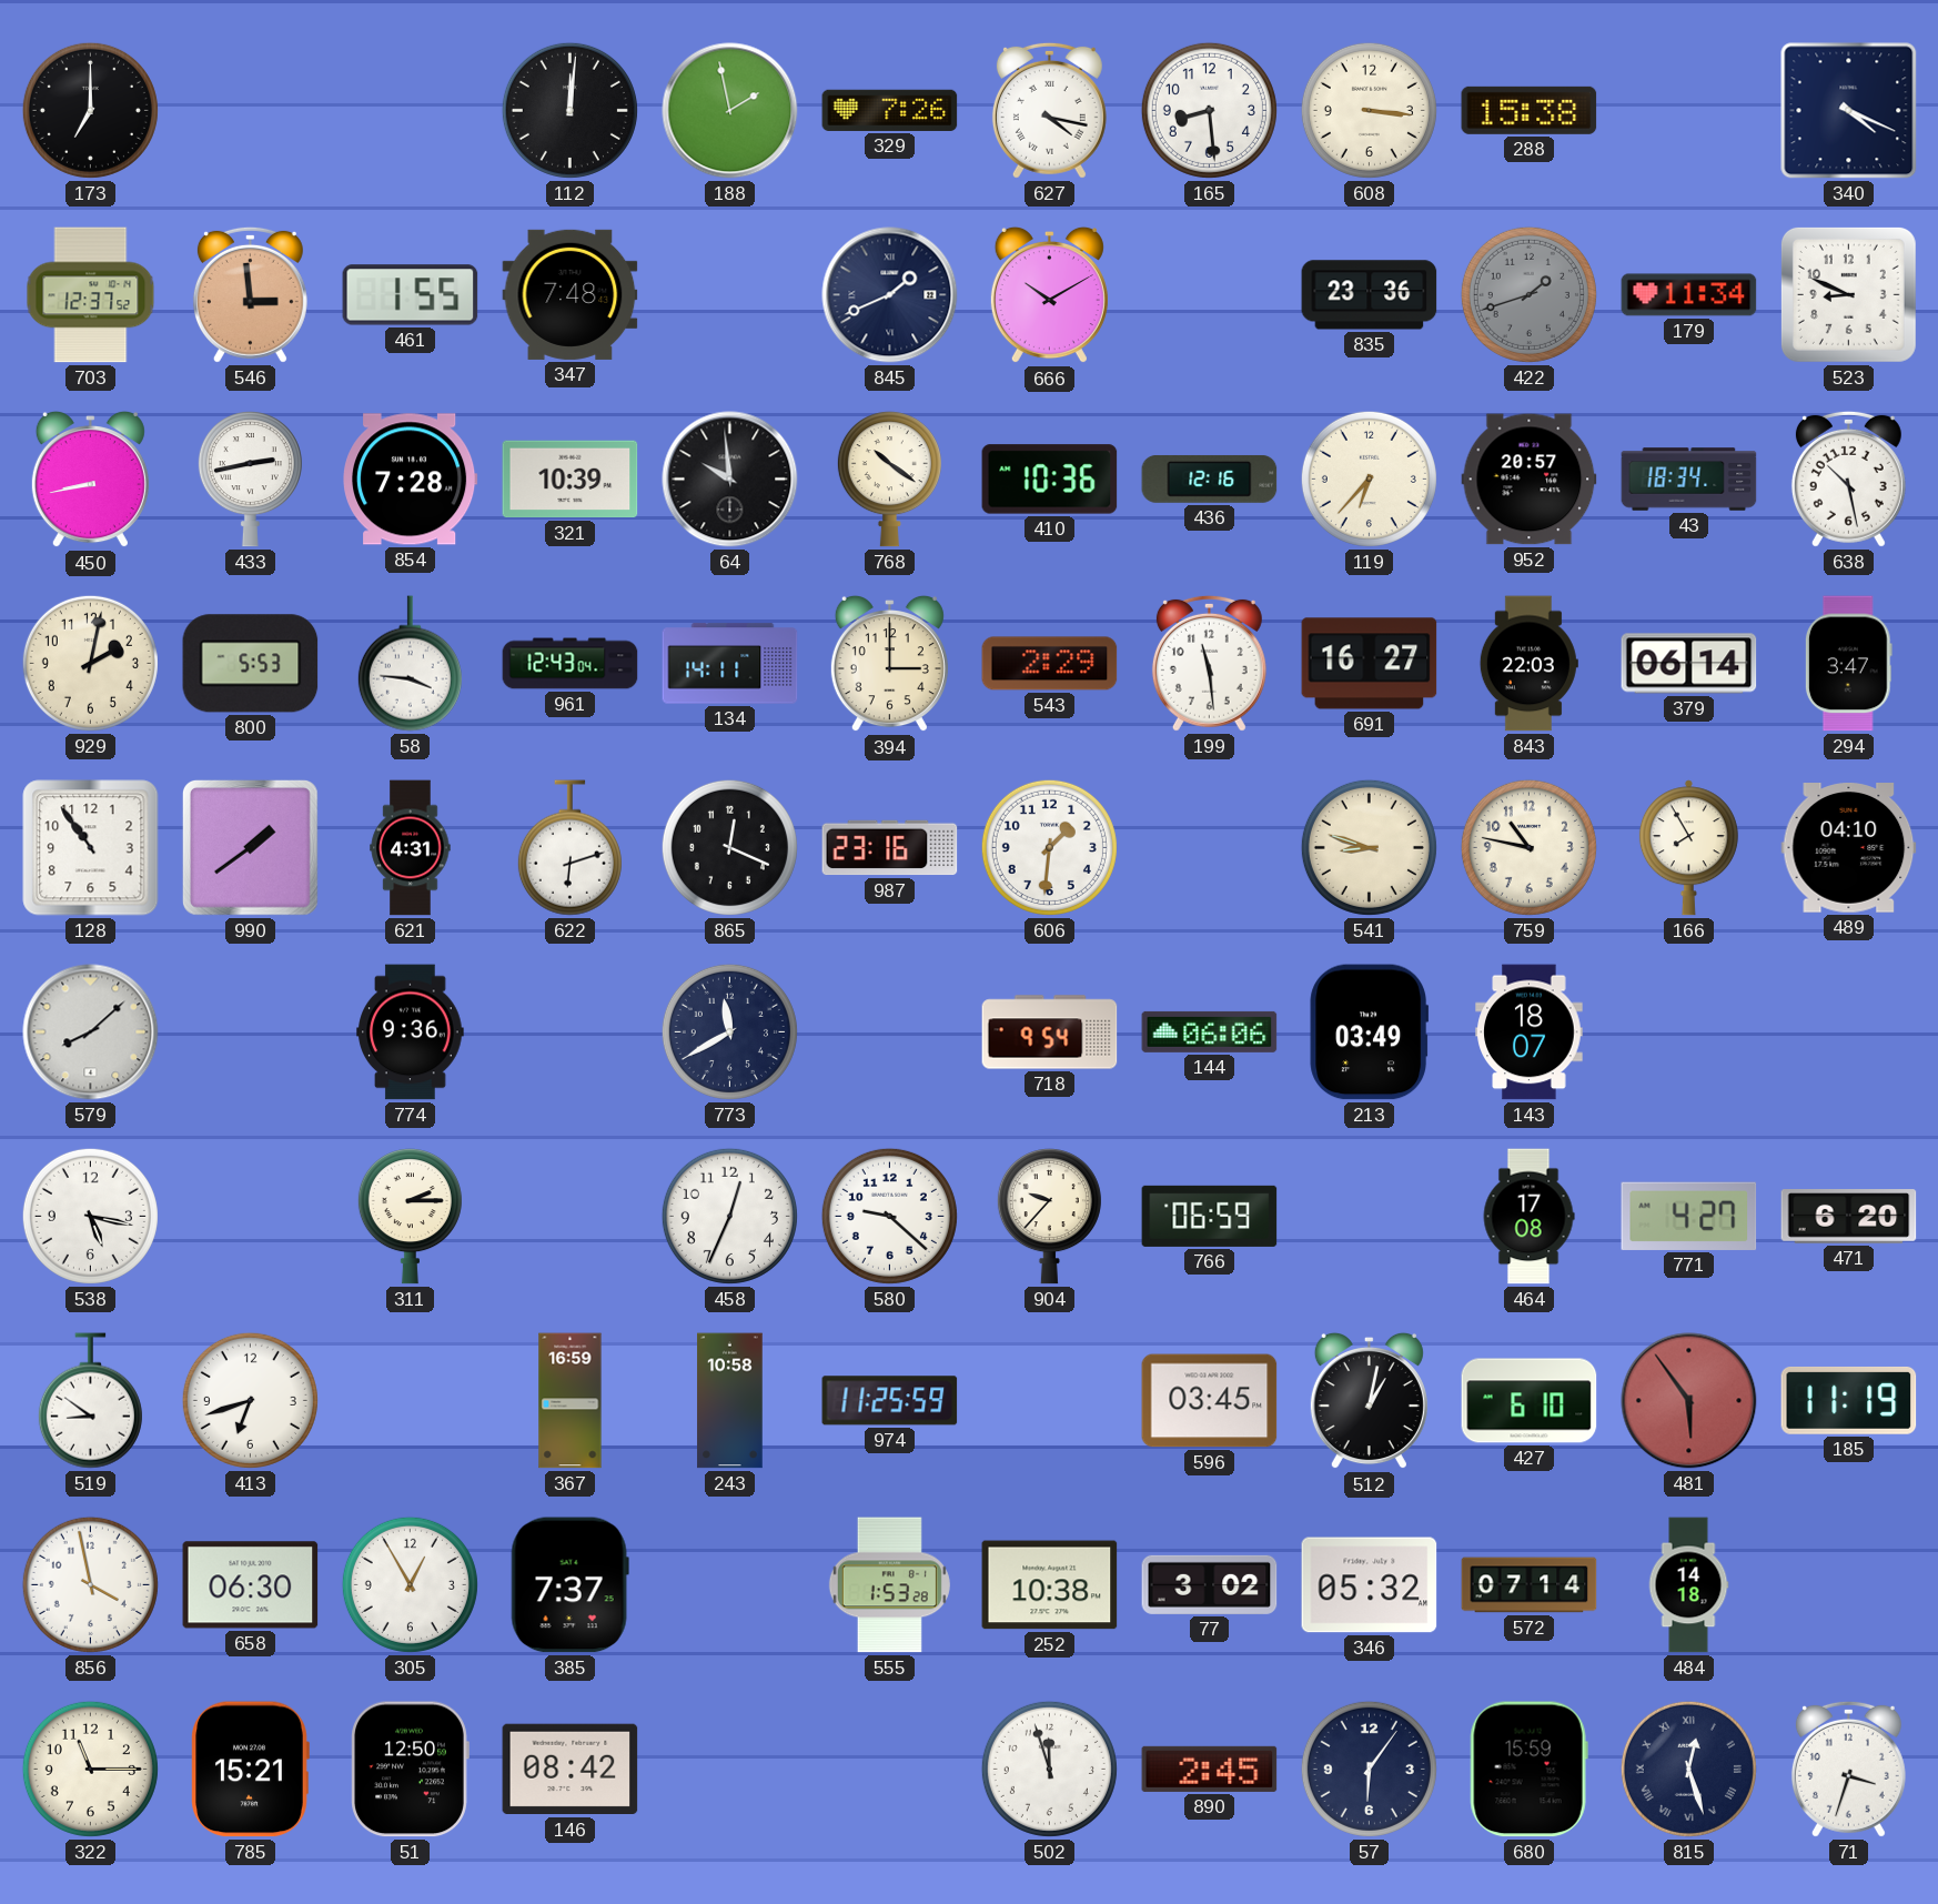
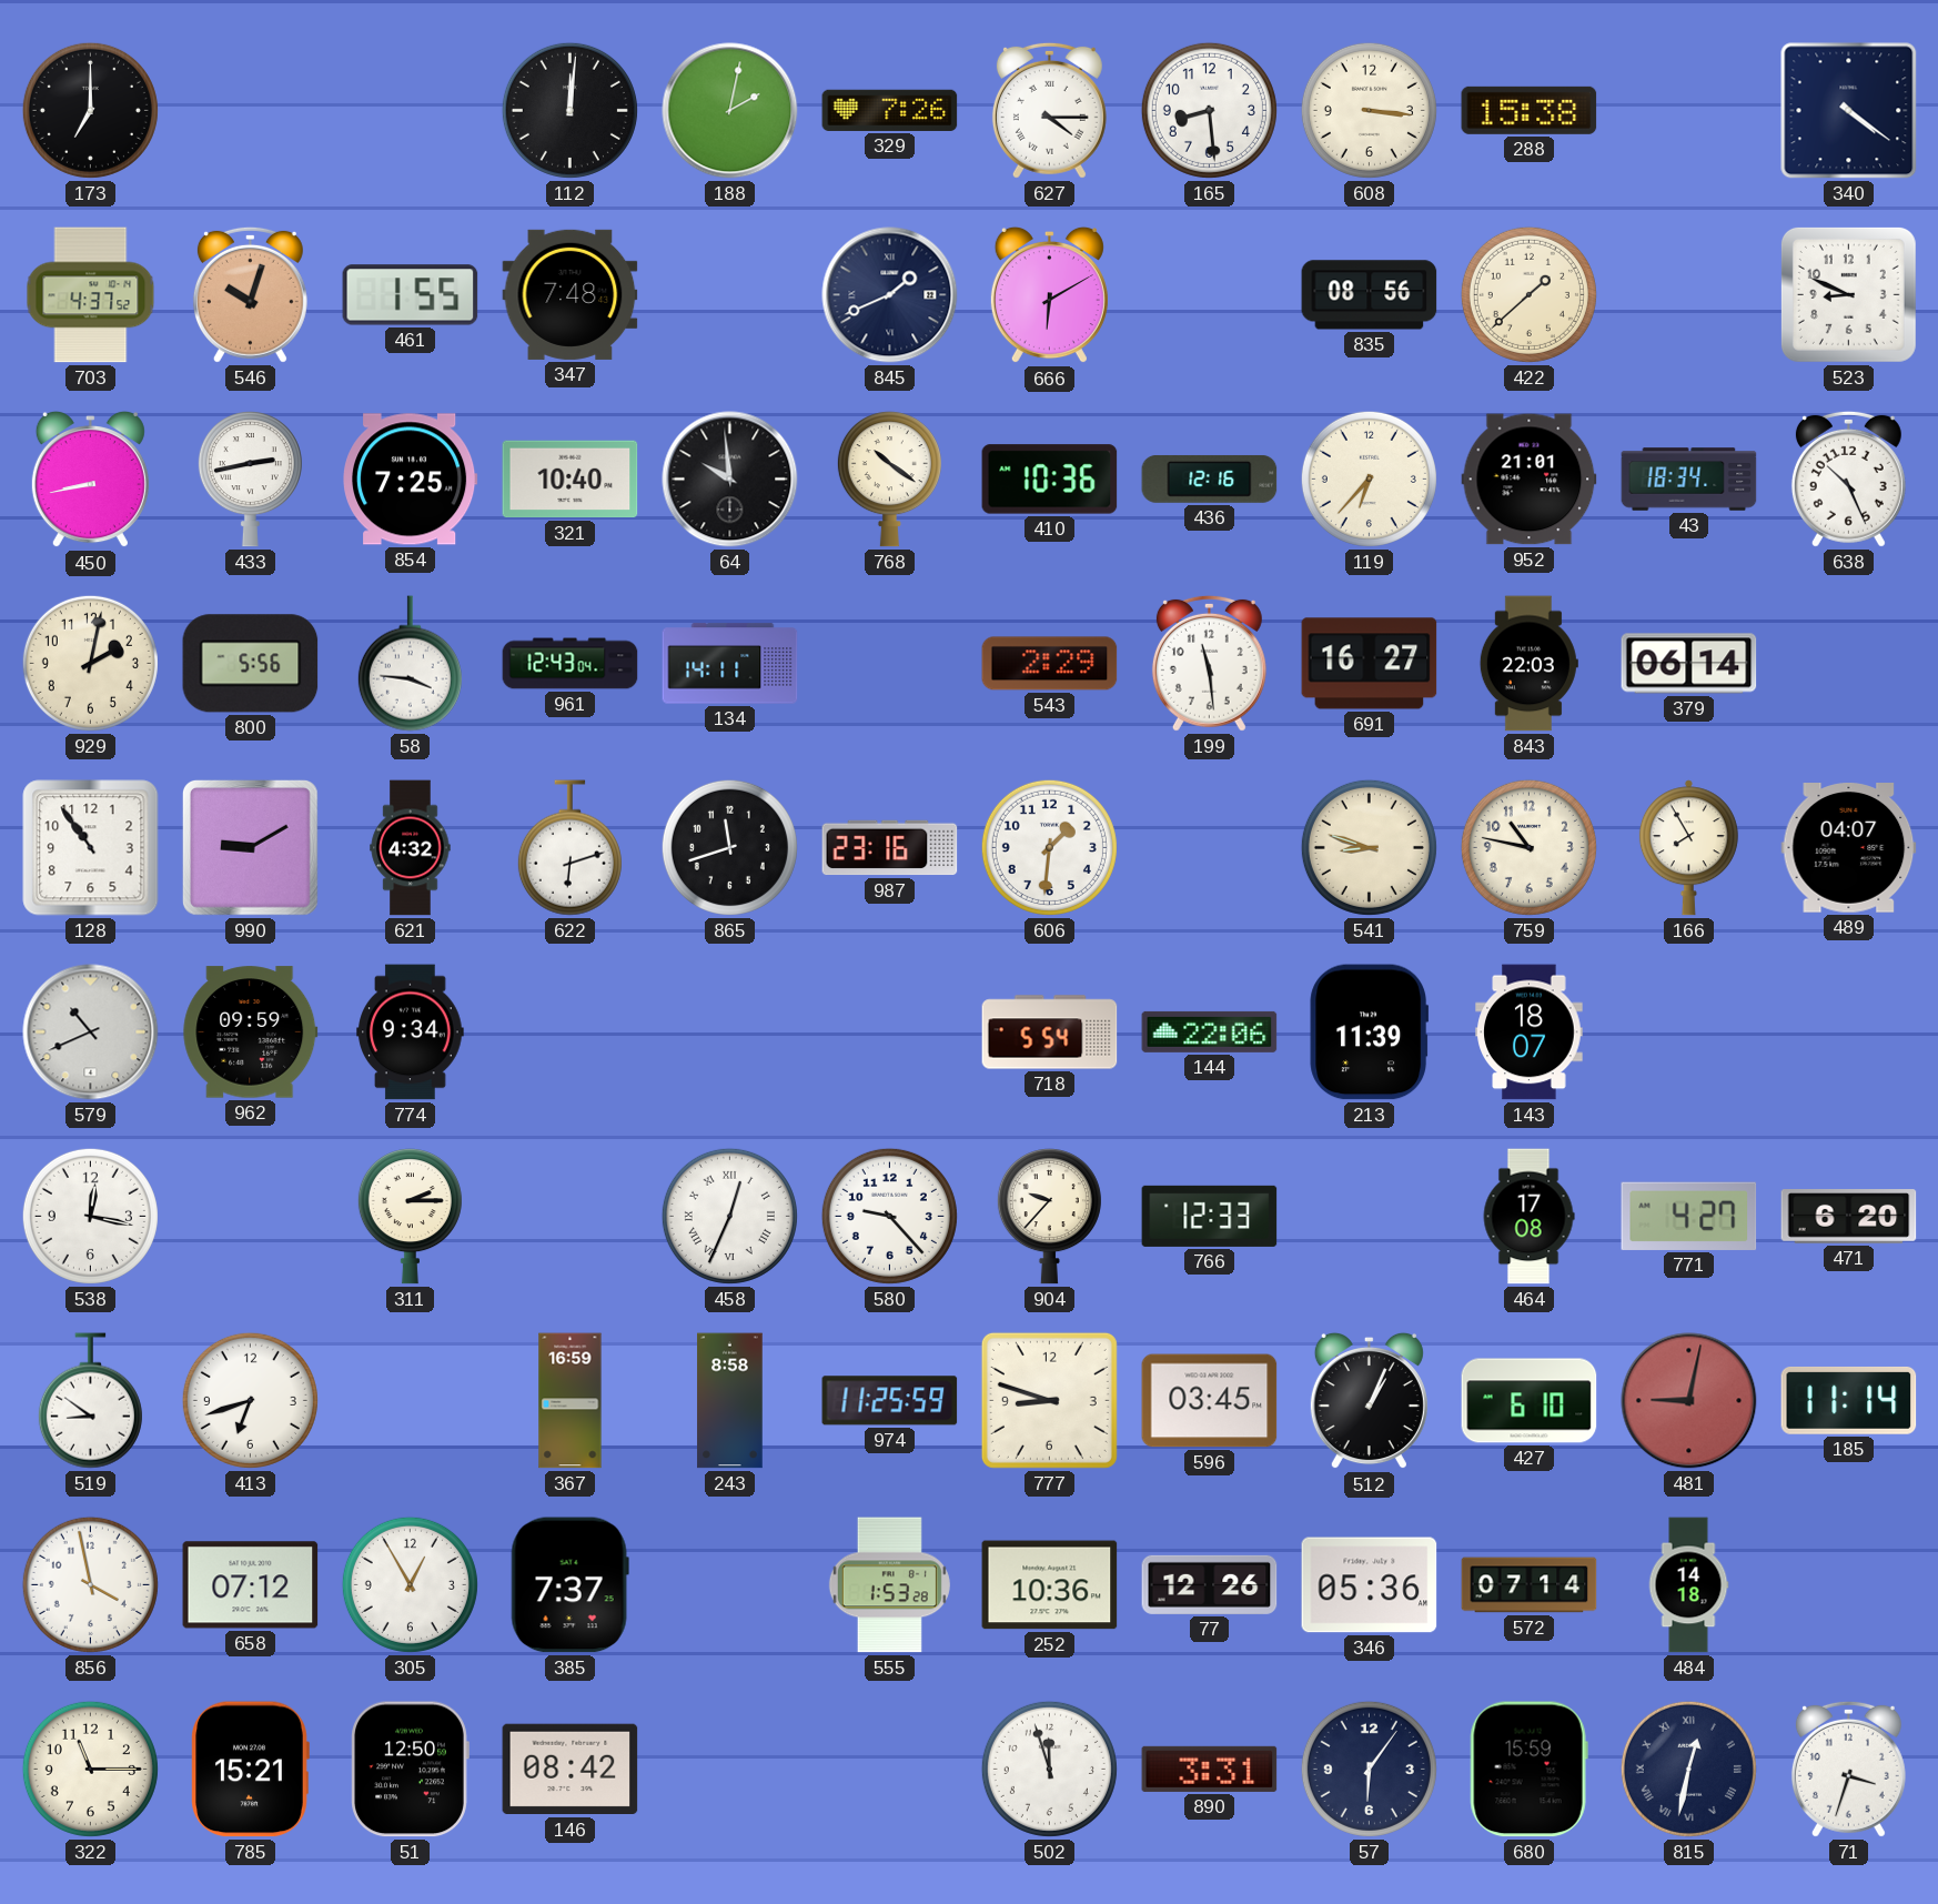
188: 1:58 -> 2:02 (730, 111)
627: 4:17 -> 4:15 (1049, 110)
340: 4:19 -> 4:21 (1849, 111)
703: 12:37 -> 4:37 (91, 295)
546: 2:59 -> 10:03 (250, 294)
666: 10:10 -> 6:10 (1049, 295)
835: 23:36 -> 08:56 (1370, 295)
422: 1:42 -> 1:38 (1528, 294)
422 dial: grey -> cream (1528, 294)
179: 11:34 -> none (1689, 295)
854: 7:28 -> 7:25 (411, 480)
321: 10:39 -> 10:40 (571, 480)
952: 20:57 -> 21:01 (1530, 480)
638: 10:28 -> 10:26 (1848, 478)
800: 5:53 -> 5:56 (251, 664)
394: 3:00 -> none (889, 664)
294: 3:47 -> none (1848, 664)
990: 1:39 -> 9:10 (251, 848)
621: 4:31 -> 4:32 (411, 848)
865: 12:19 -> 11:42 (729, 847)
489: 04:10 -> 04:07 (1849, 848)
579: 8:08 -> 10:41 (91, 1032)
962: none -> 09:59 (251, 1032)
774: 9:36 -> 9:34 (411, 1032)
773: 11:40 -> none (729, 1031)
718: 9:54 -> 5:54 (1050, 1032)
144: 06:06 -> 22:06 (1210, 1031)
213: 03:49 -> 11:39 (1370, 1032)
538: 5:17 -> 12:17 (90, 1216)
458 numerals: Arabic -> Roman (729, 1216)
580: 9:22 -> 9:23 (889, 1216)
766: 06:59 -> 12:33 (1210, 1216)
243: 10:58 -> 8:58 (730, 1401)
777: none -> 8:48 (1049, 1400)
512: 1:02 -> 1:04 (1369, 1401)
481: 5:54 -> 9:02 (1689, 1401)
185: 11:19 -> 11:14 (1849, 1400)
658: 06:30 -> 07:12 (251, 1585)
252: 10:38 -> 10:36 (1050, 1585)
77: 3:02 -> 12:26 (1210, 1584)
346: 05:32 -> 05:36 (1370, 1585)
890: 2:45 -> 3:31 (1210, 1769)
815: 12:27 -> 12:32 (1688, 1769)
